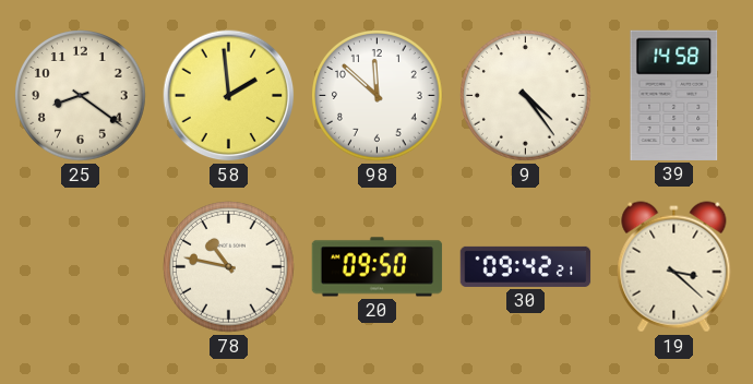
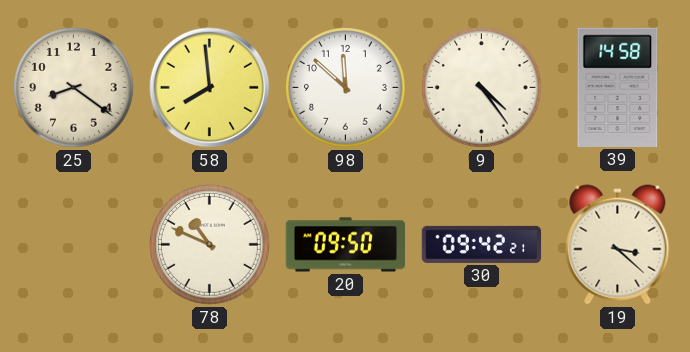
58: 1:59 -> 7:59 (210, 88)
78: 10:47 -> 10:49 (210, 245)
